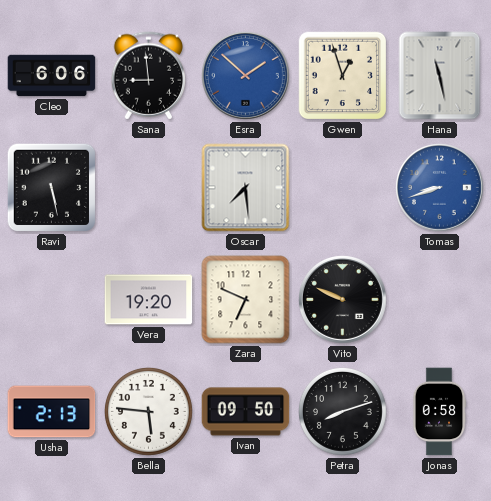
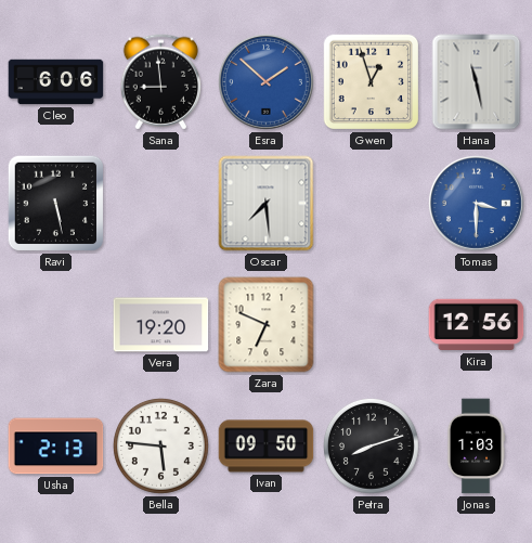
Tomas: 8:42 -> 3:30 (477, 204)
Vito: 9:49 -> none (343, 300)
Kira: none -> 12:56 (477, 325)
Jonas: 0:58 -> 1:03 (476, 447)
